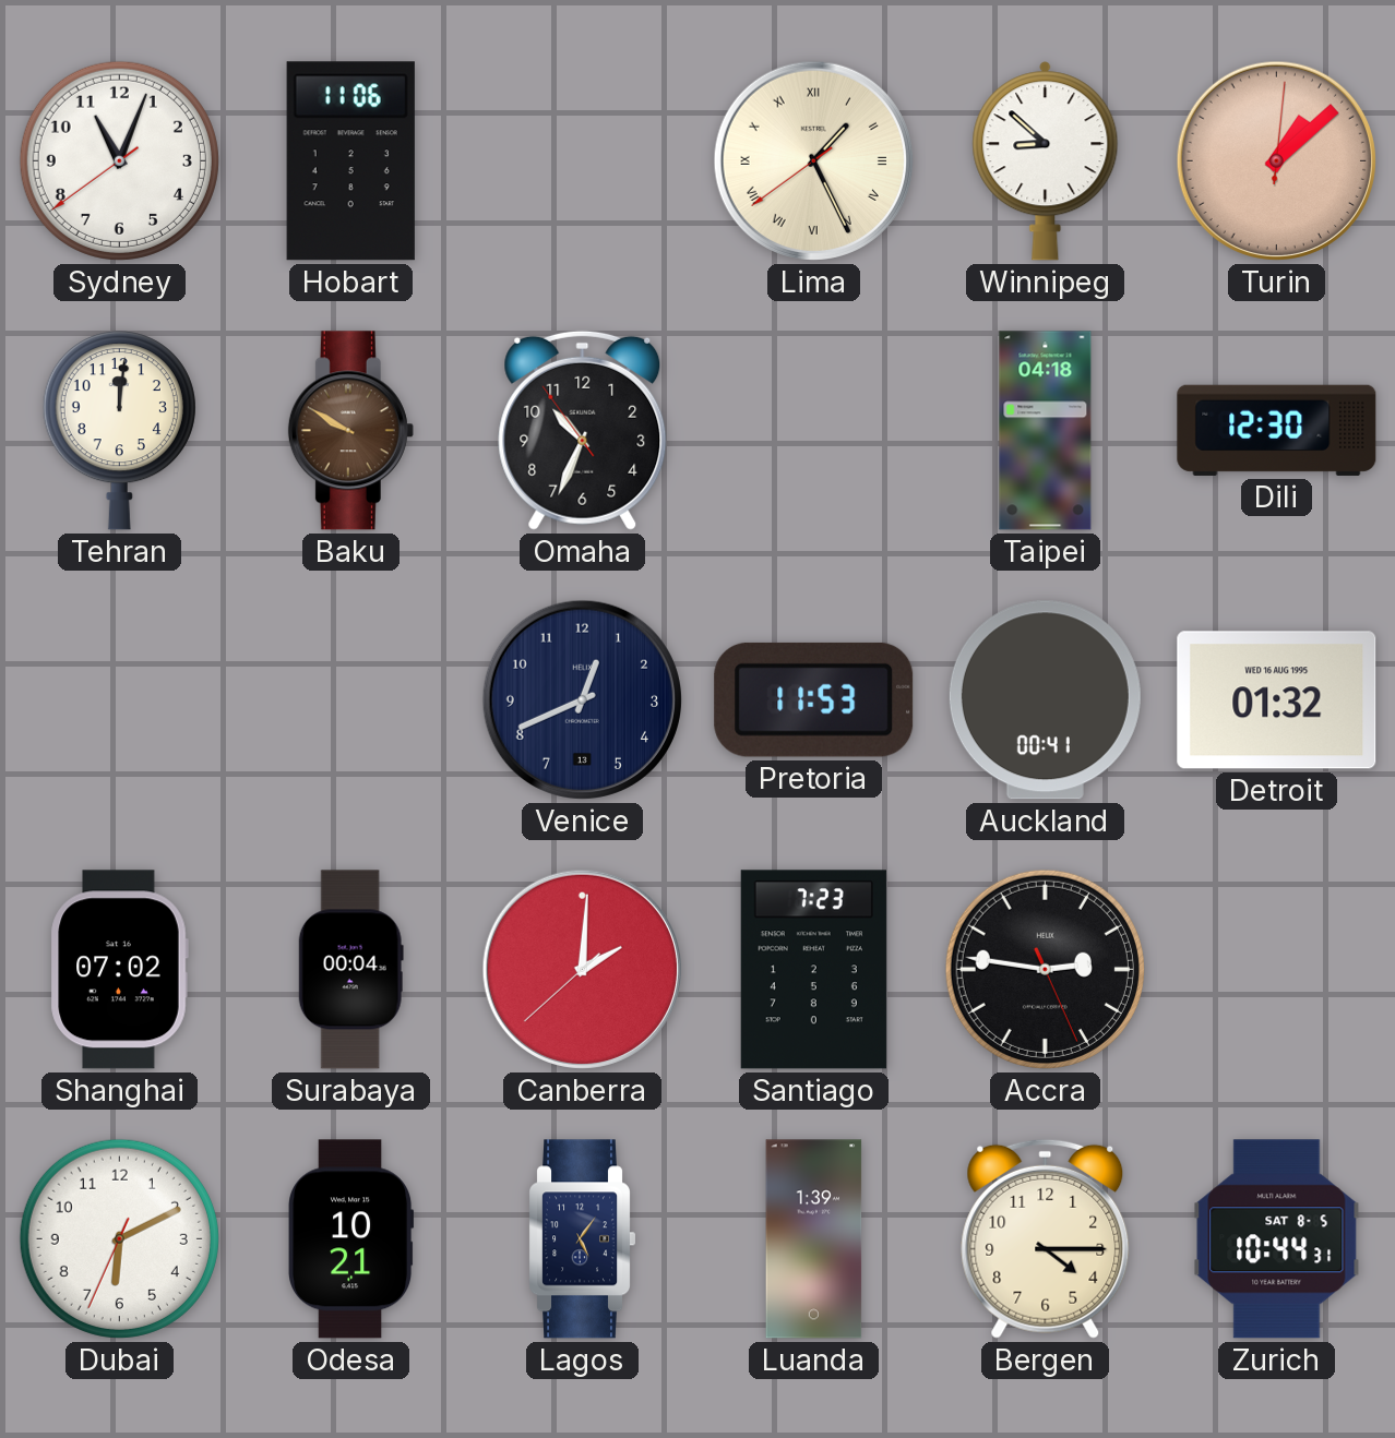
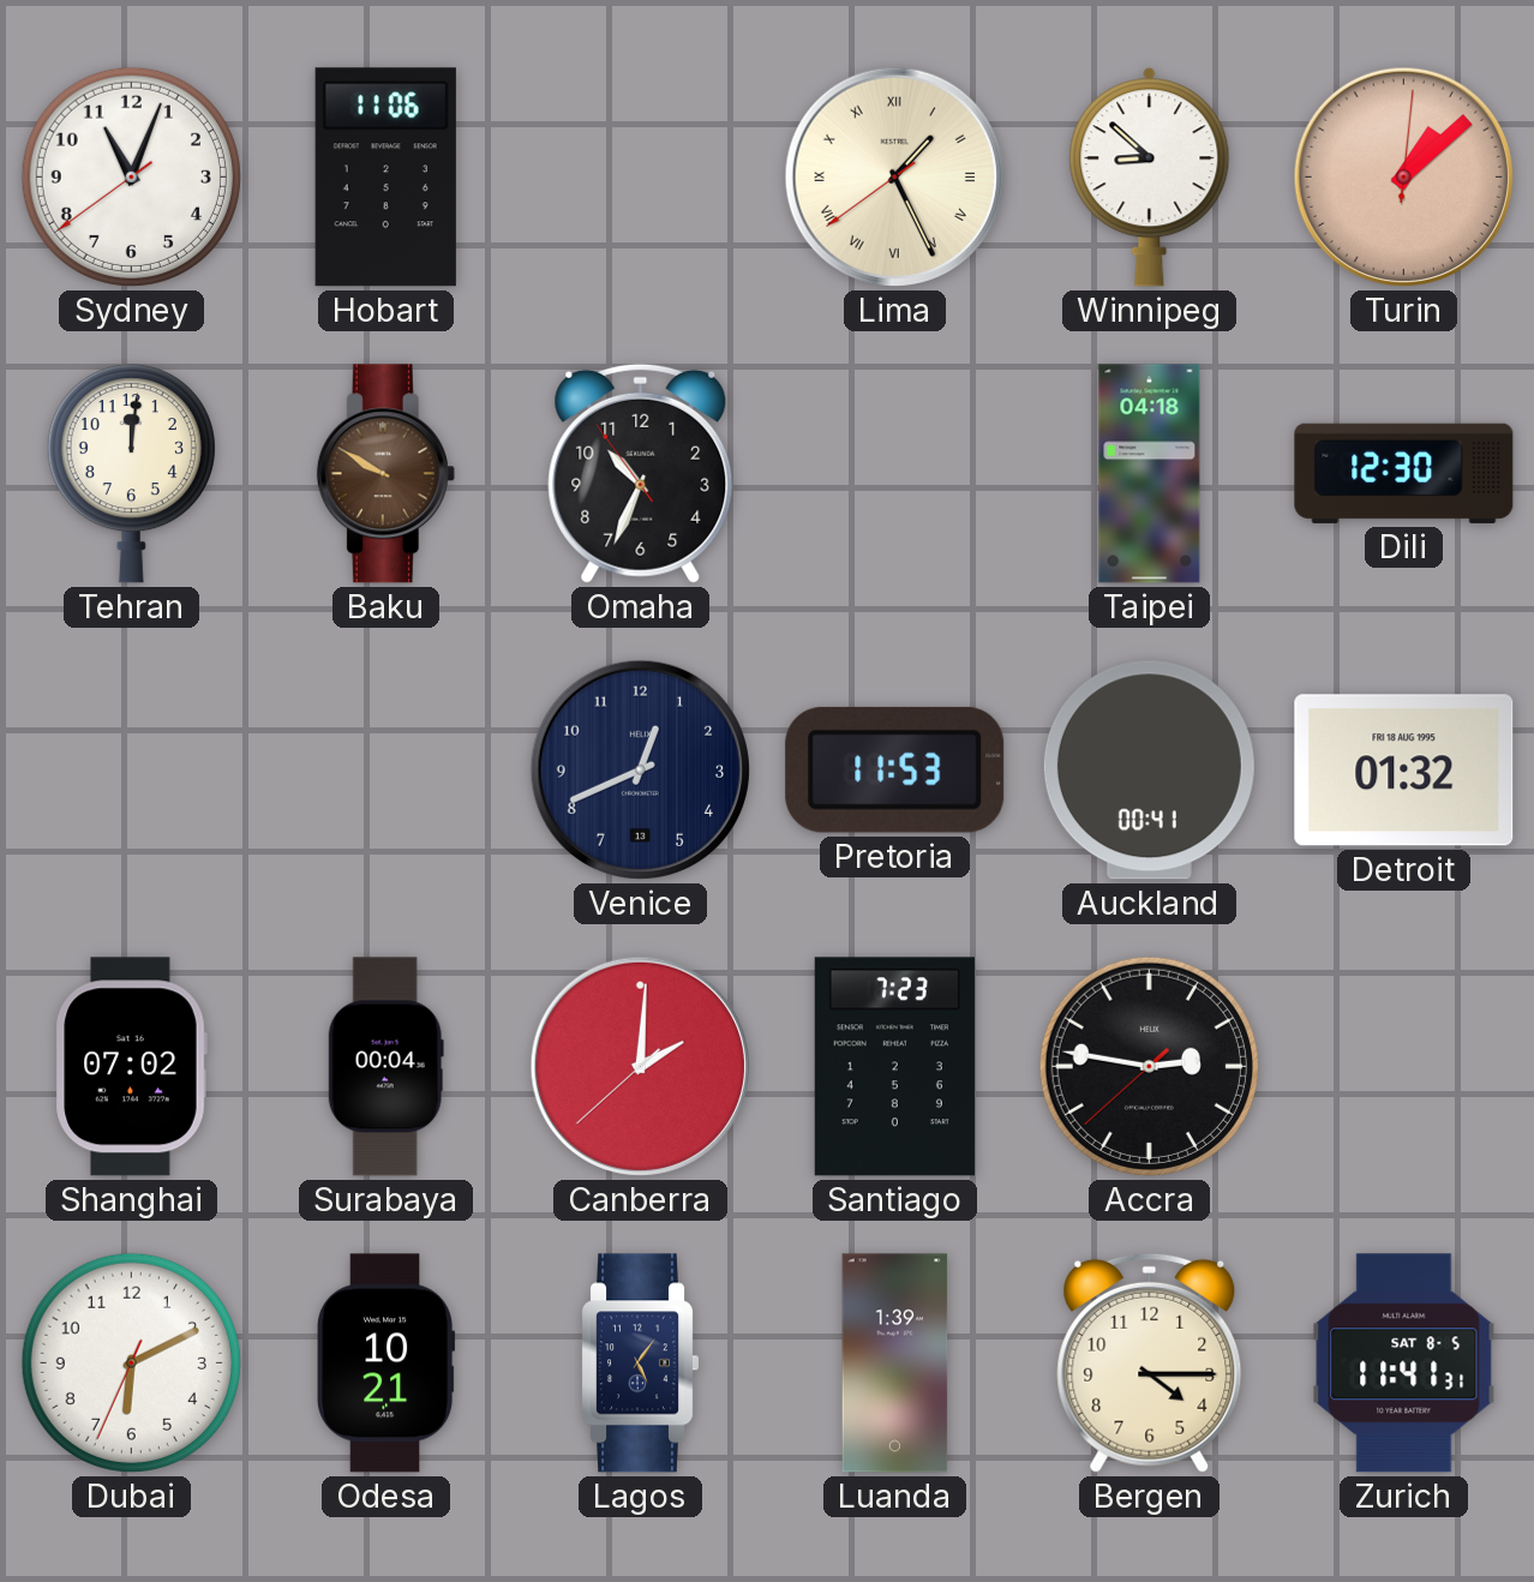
Detroit date: WED 16 AUG 1995 -> FRI 18 AUG 1995 (1404, 771)
Accra: 2:46:26 -> 2:46:38 (1149, 1066)
Zurich: 10:44 -> 11:41 (1404, 1364)
